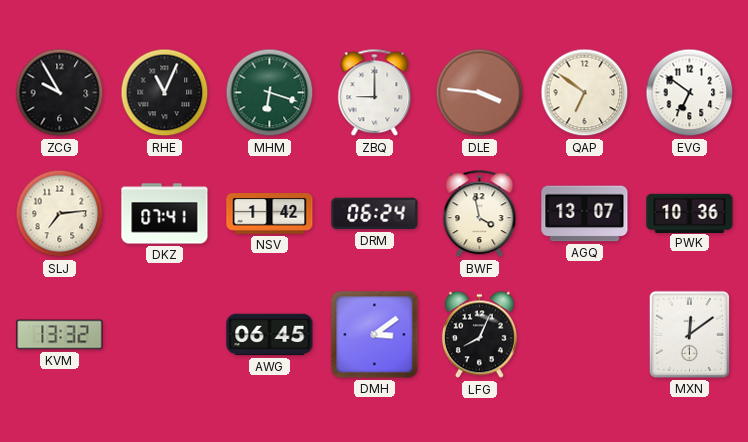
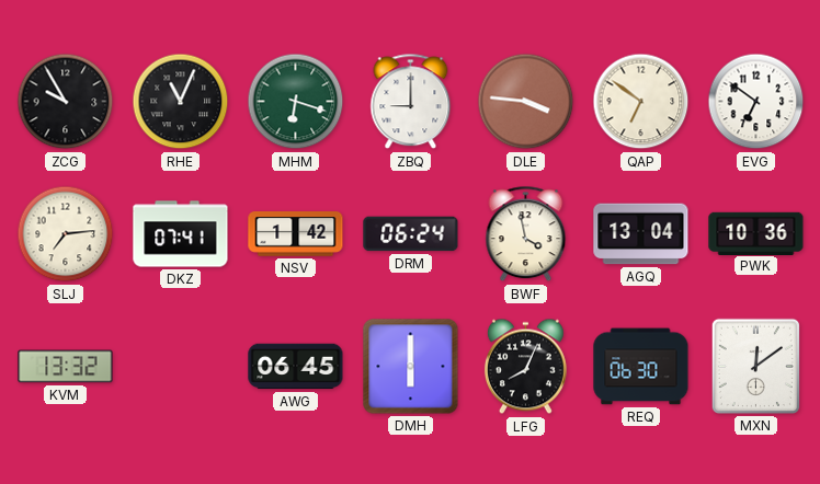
AGQ: 13:07 -> 13:04 (641, 234)
DMH: 3:09 -> 6:00 (411, 367)
REQ: none -> 06:30 (641, 367)
